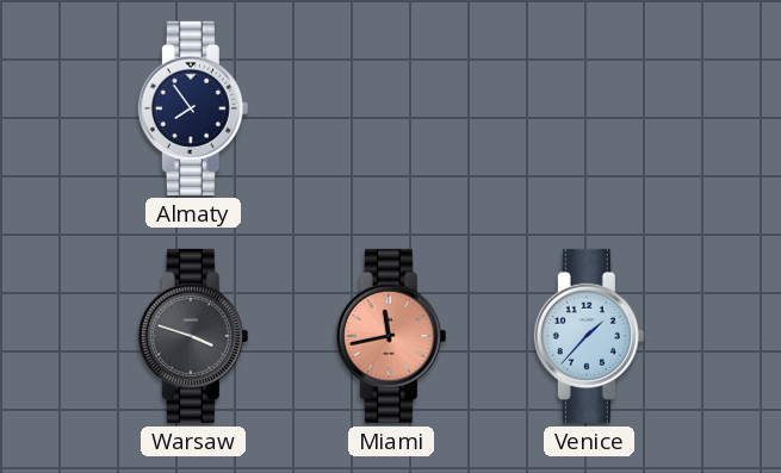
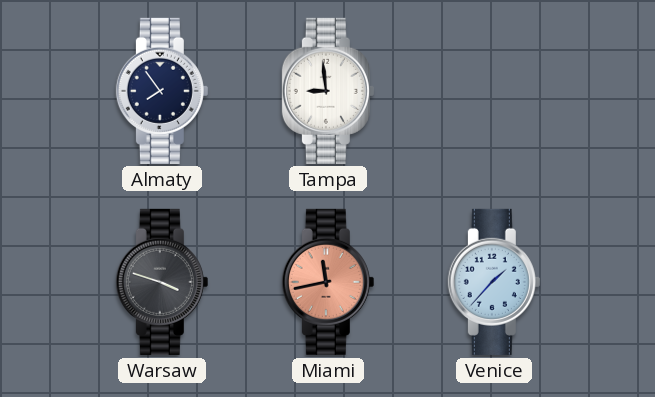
Tampa: none -> 8:59 (328, 91)
